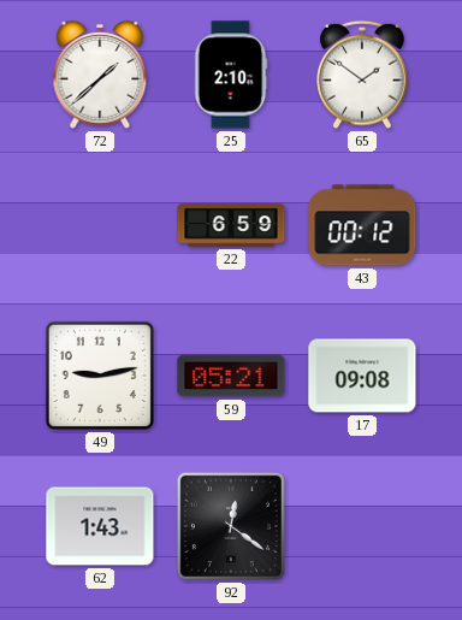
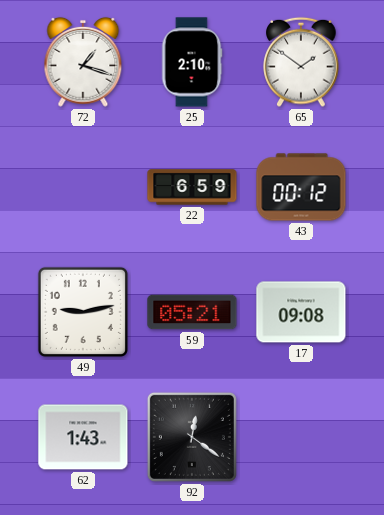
72: 1:38 -> 1:18 (83, 62)
